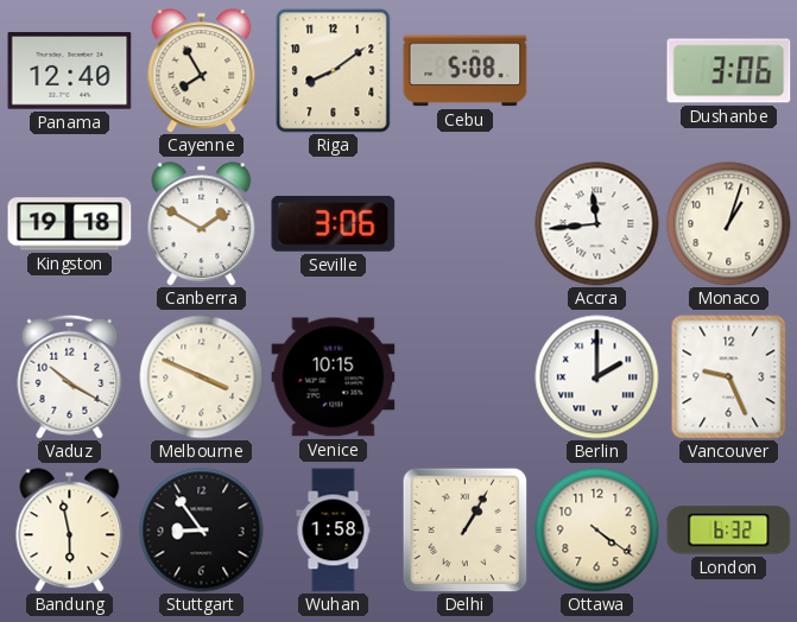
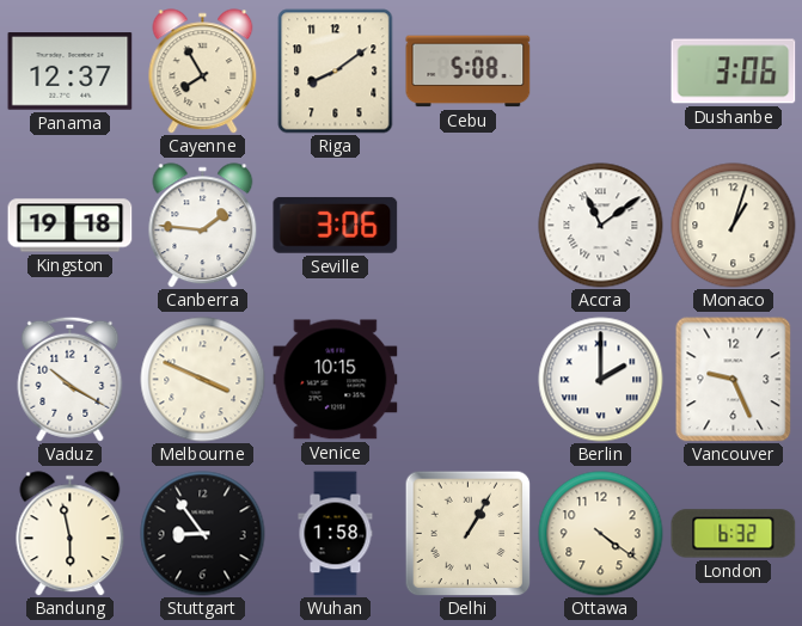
Panama: 12:40 -> 12:37 (71, 72)
Canberra: 1:50 -> 1:46 (203, 226)
Accra: 11:44 -> 11:09 (601, 226)
